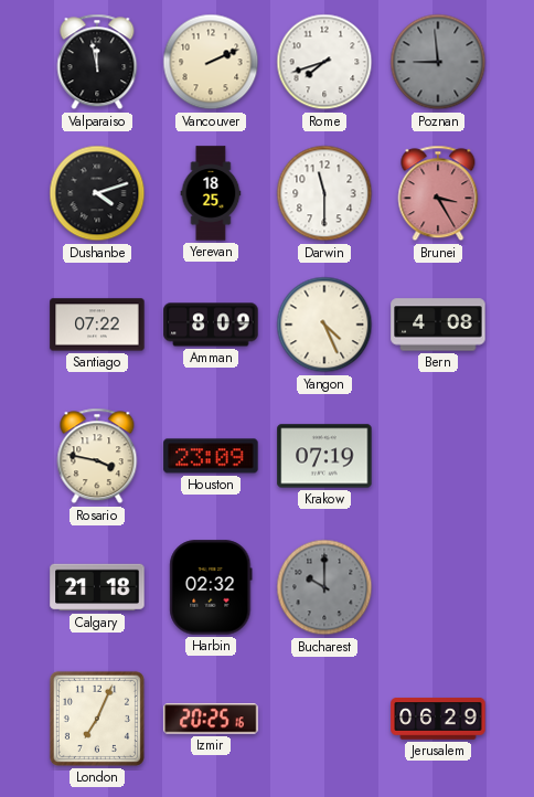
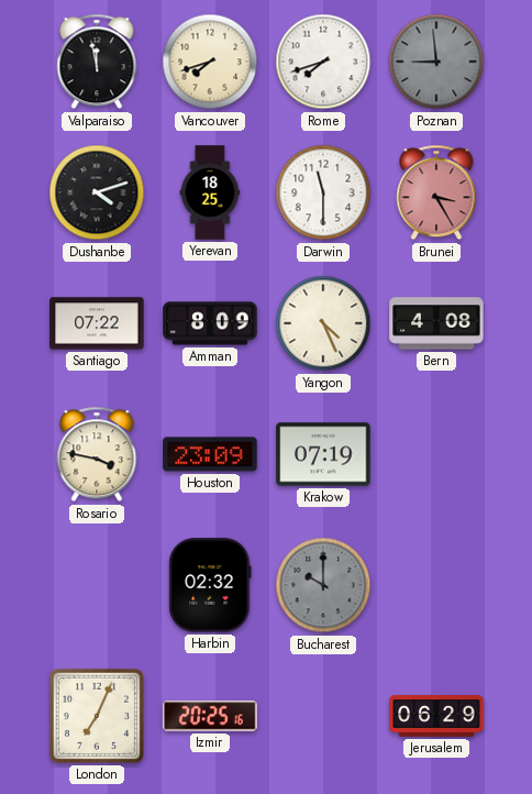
Vancouver: 2:11 -> 7:42 (210, 62)
Calgary: 21:18 -> none (97, 587)
